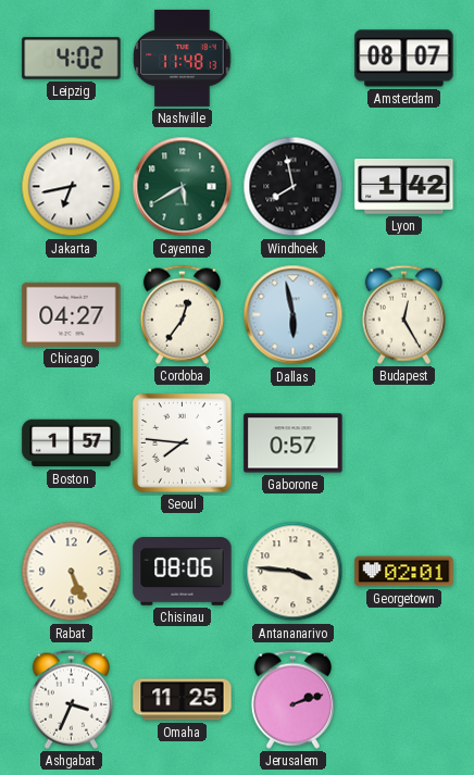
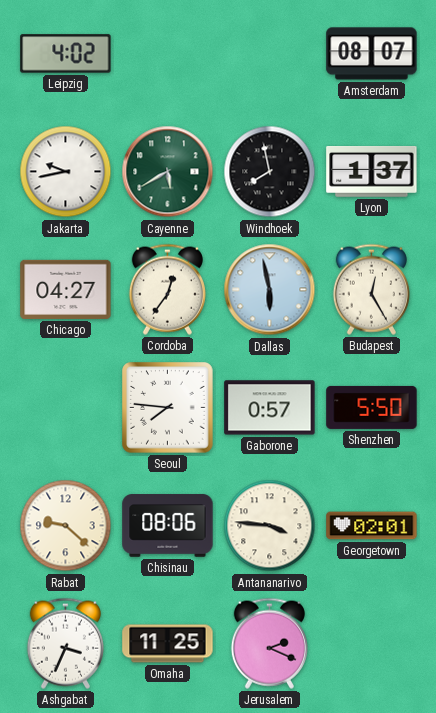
Nashville: 11:48 -> none (183, 58)
Jakarta: 6:43 -> 9:43 (66, 172)
Lyon: 1:42 -> 1:37 (372, 172)
Boston: 1:57 -> none (72, 443)
Shenzhen: none -> 5:50 (372, 407)
Rabat: 5:26 -> 9:22 (66, 526)
Jerusalem: 2:12 -> 2:19 (269, 643)
